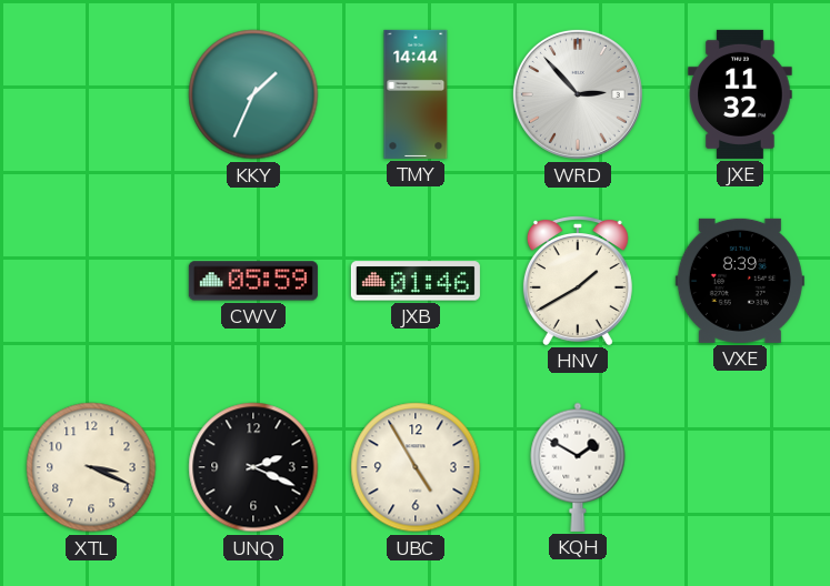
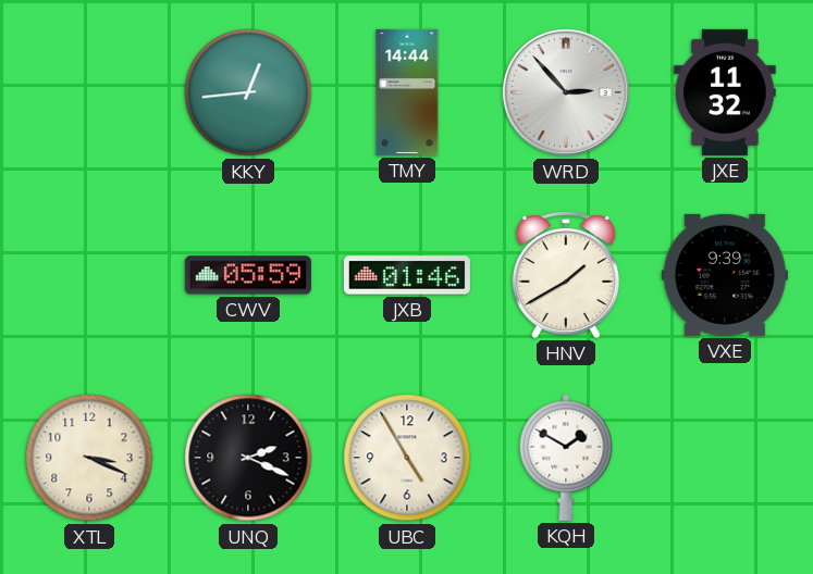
KKY: 1:34 -> 12:44 (248, 92)
VXE: 8:39 -> 9:39 (725, 275)
